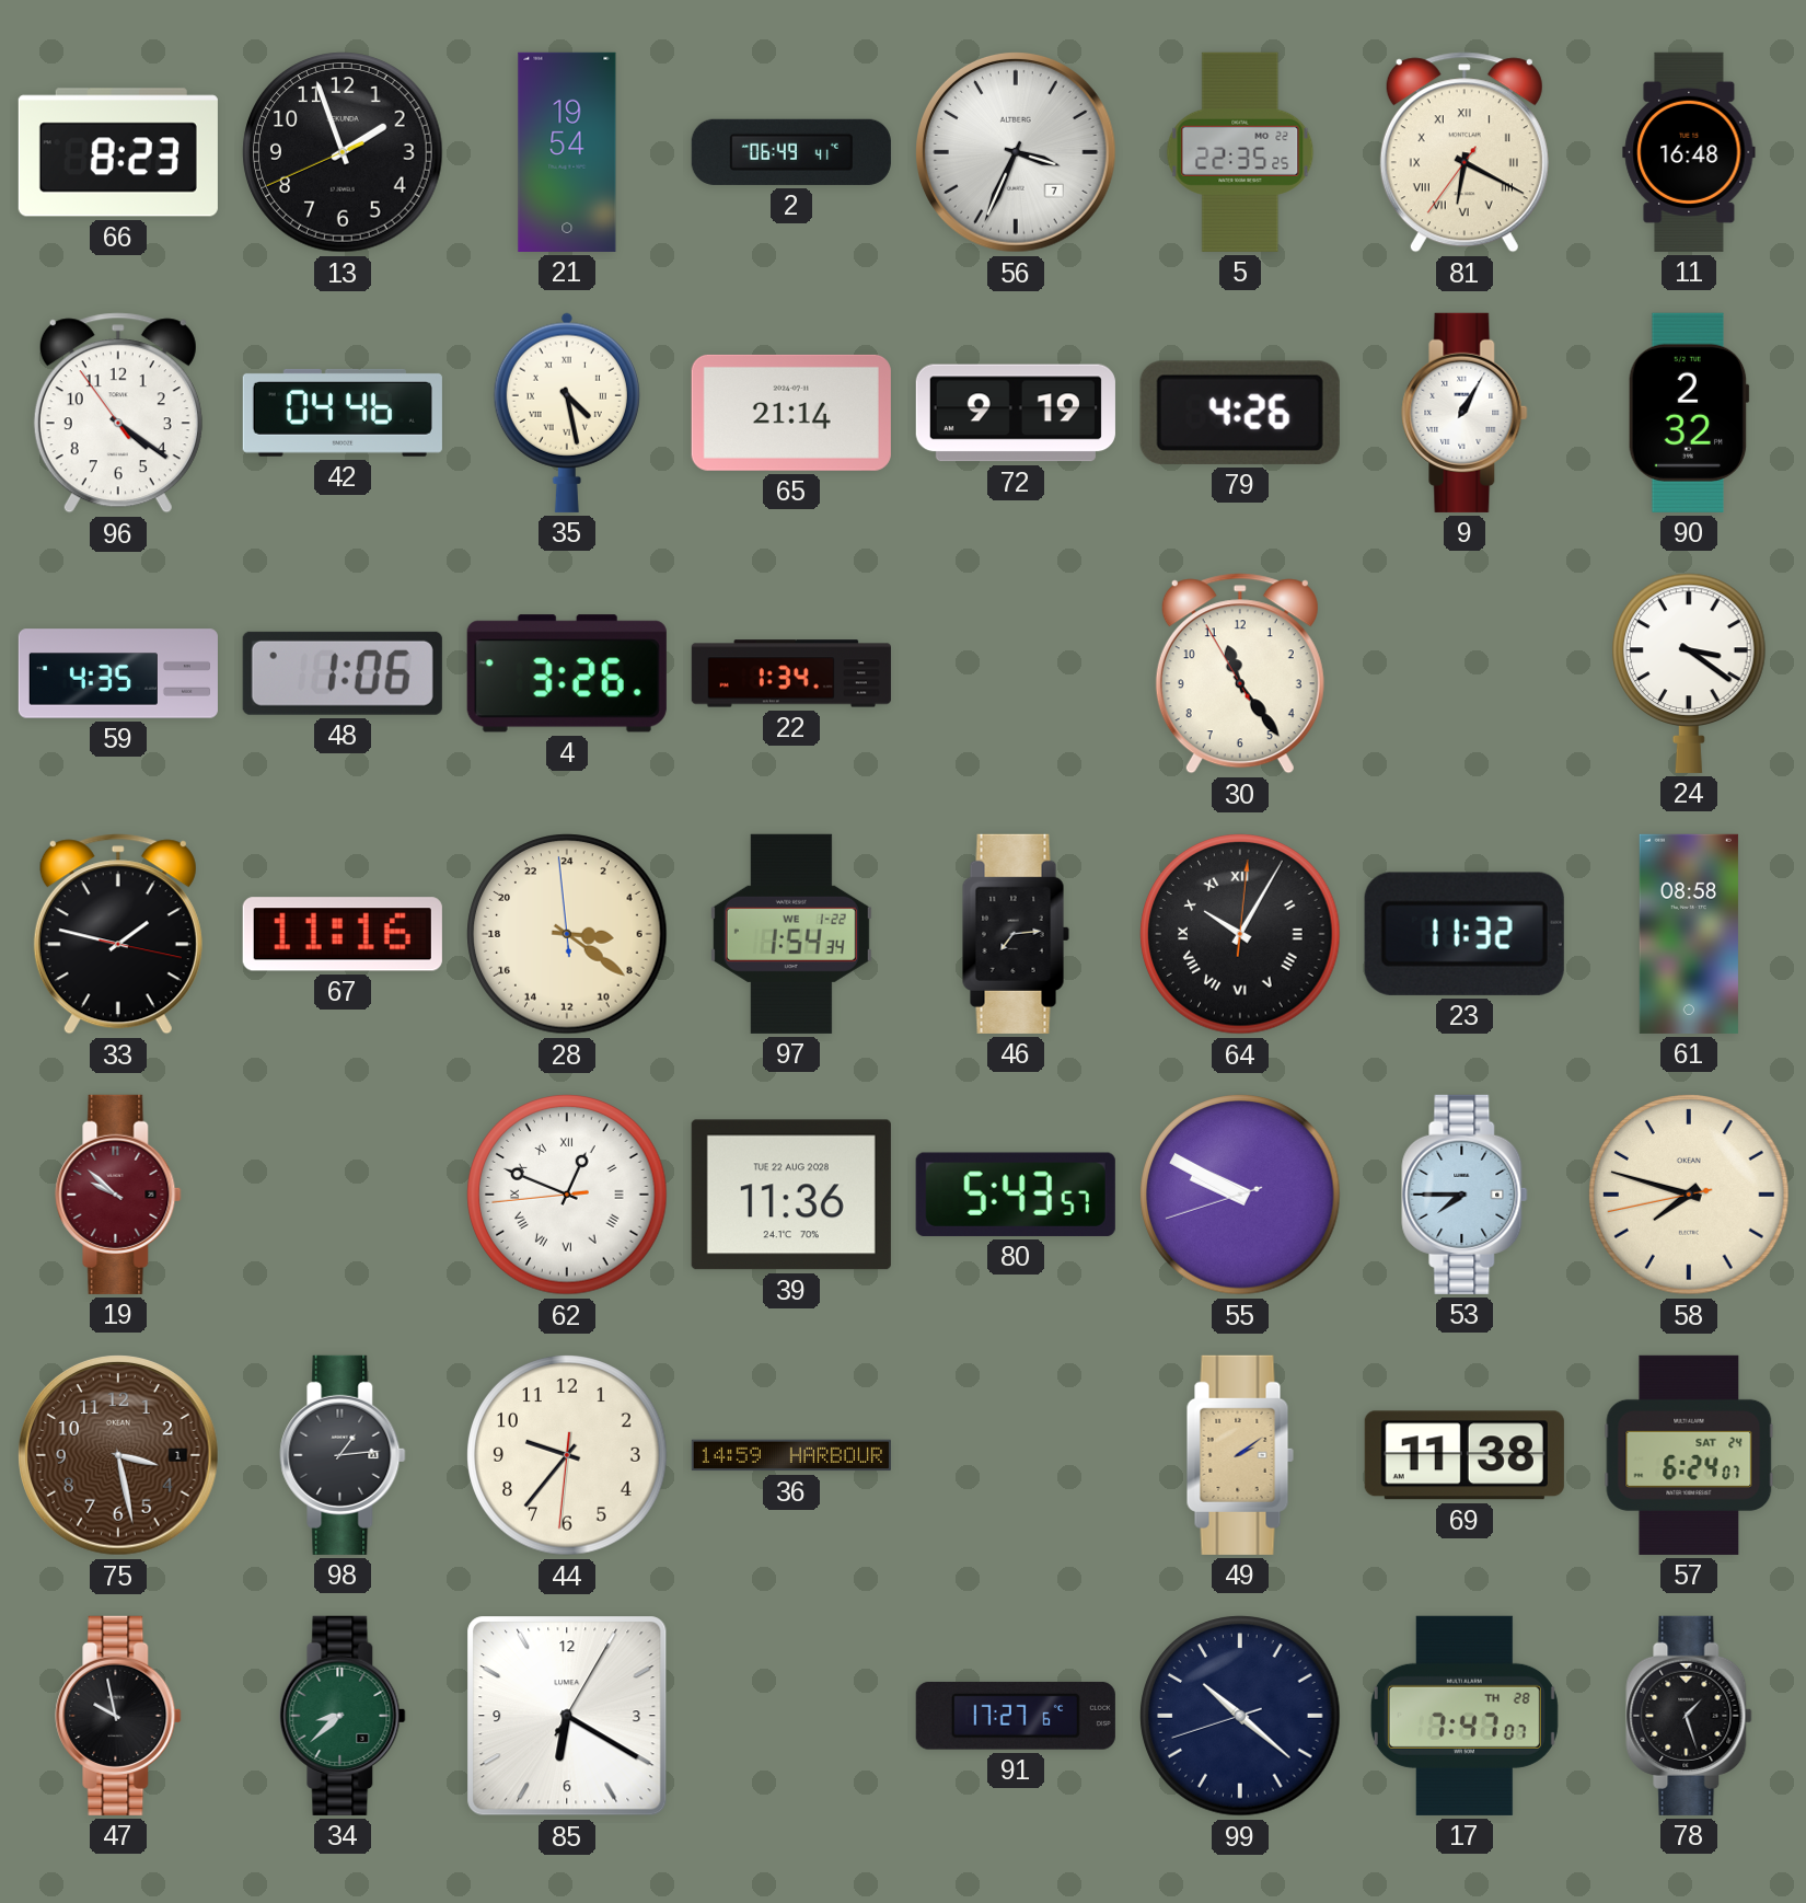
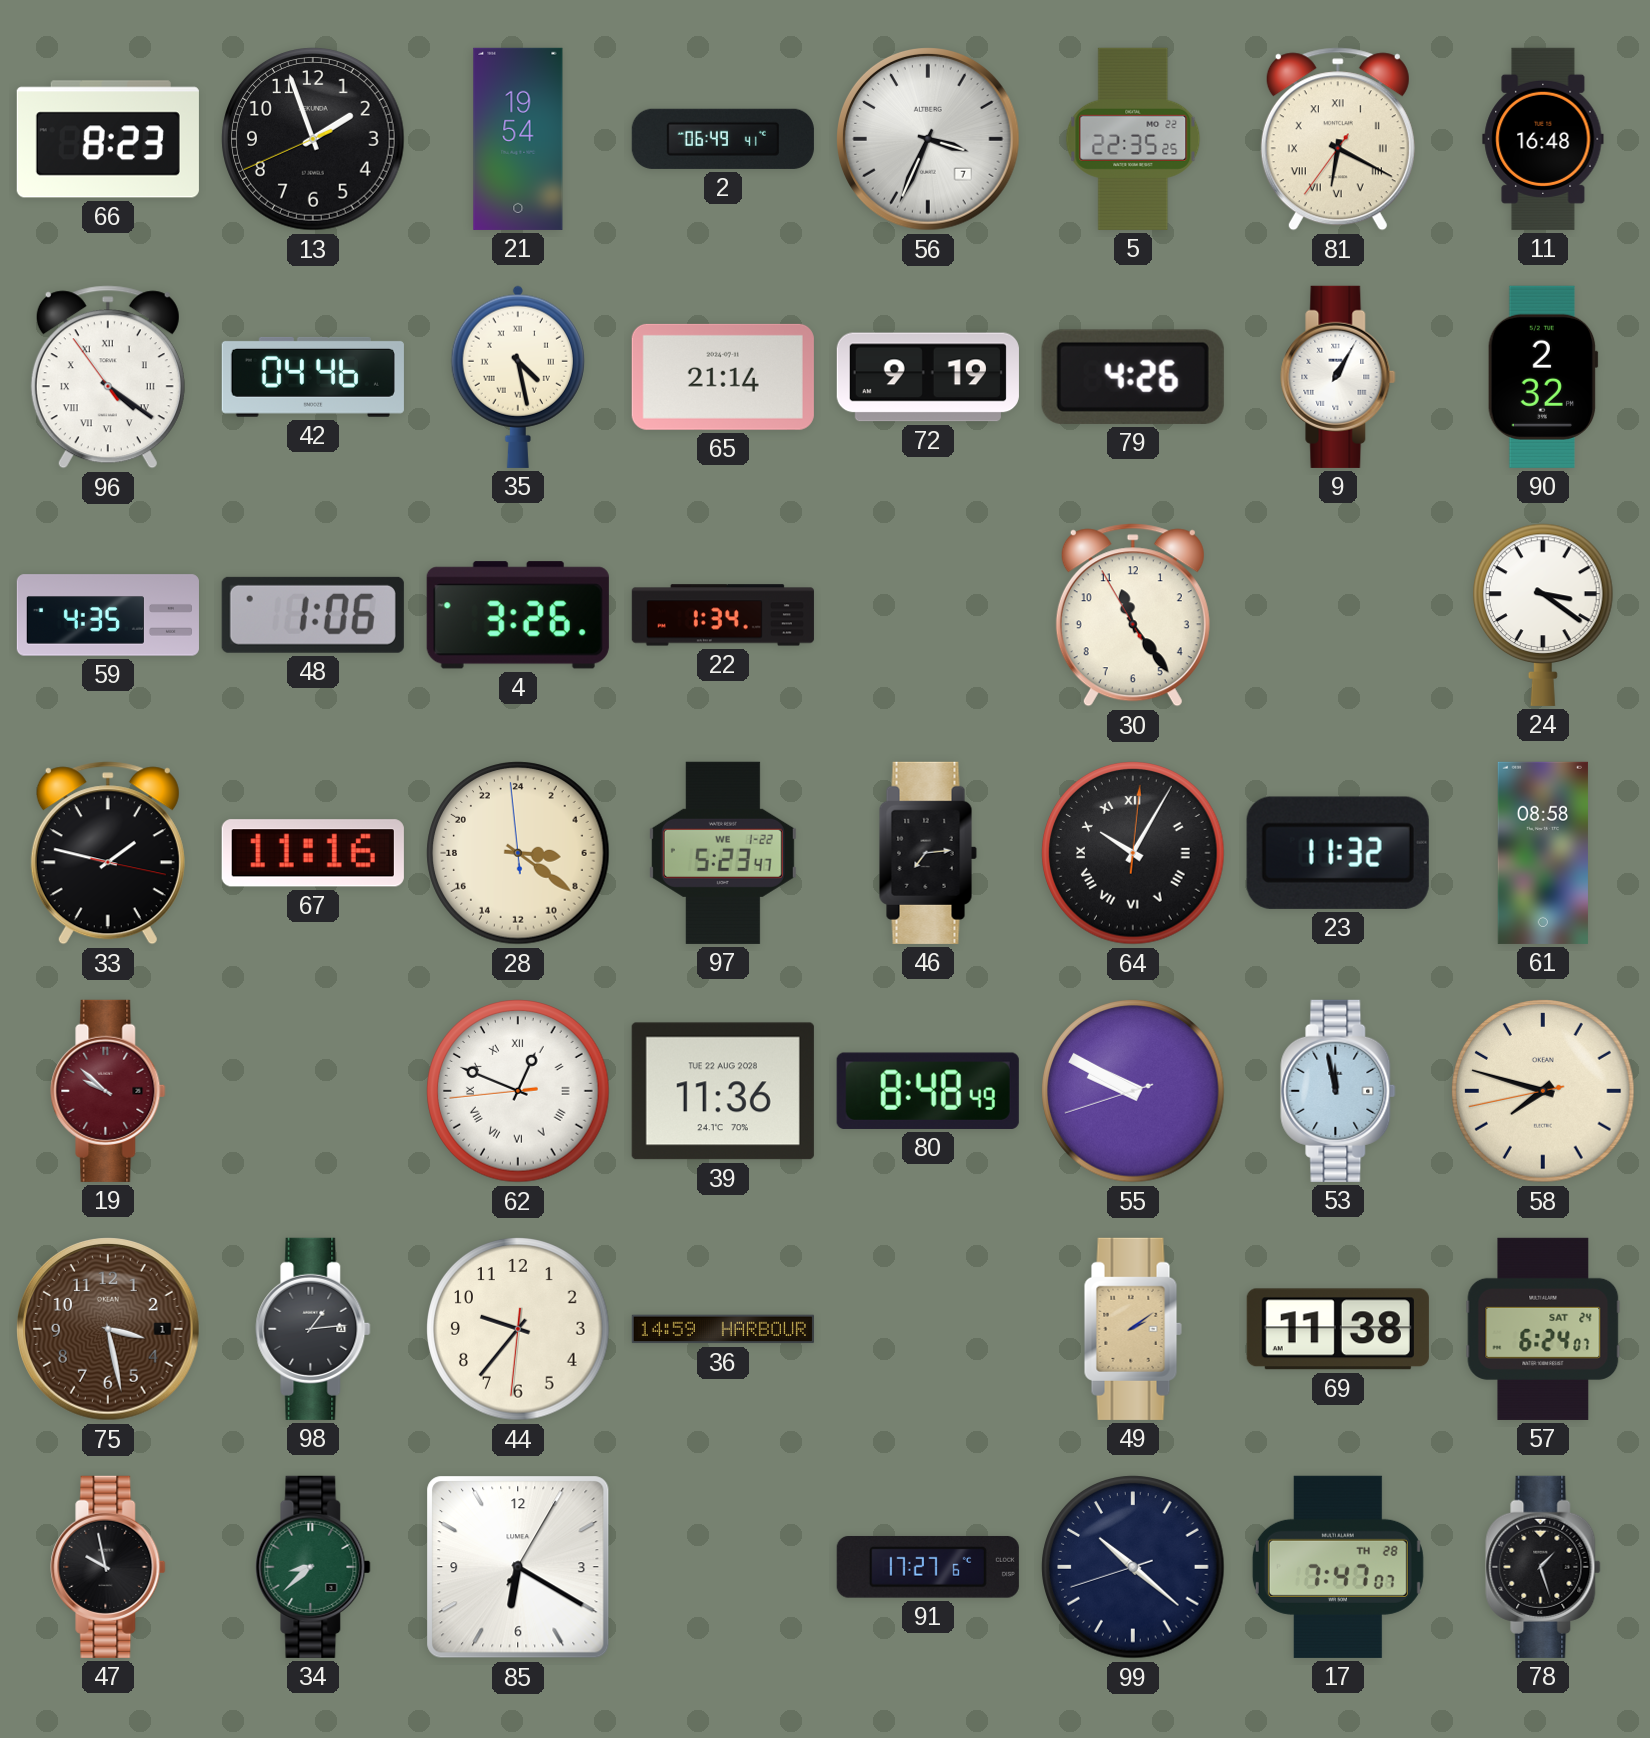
96 numerals: Arabic -> Roman (108, 377)
97: 1:54 -> 5:23 (723, 853)
80: 5:43 -> 8:48 (928, 1091)
53: 7:45 -> 11:58 (1338, 1091)
